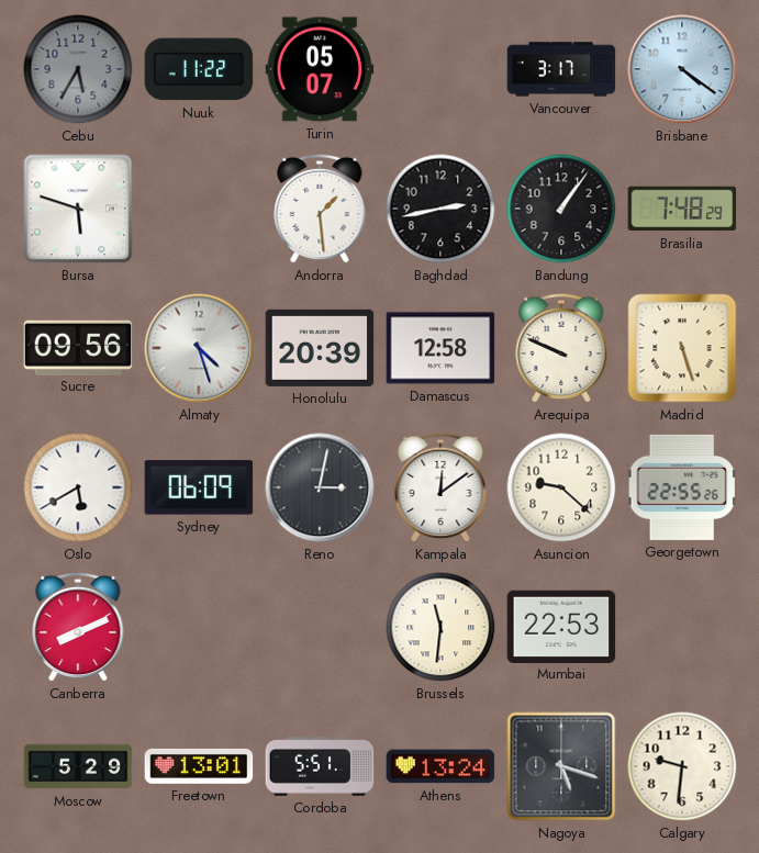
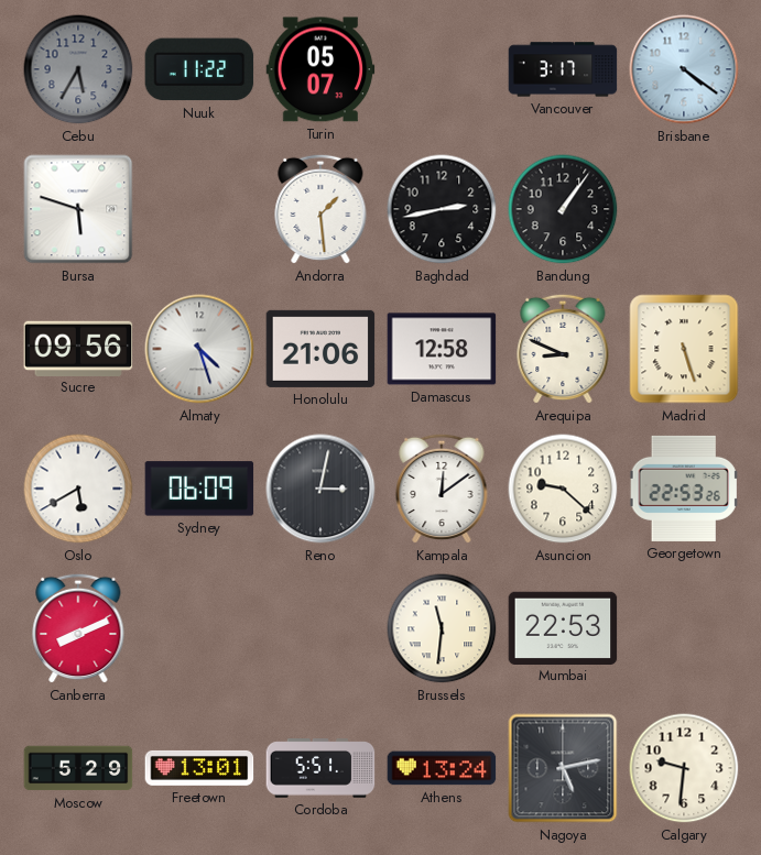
Brasilia: 7:48 -> none (682, 209)
Honolulu: 20:39 -> 21:06 (320, 349)
Arequipa: 9:49 -> 8:49 (563, 349)
Georgetown: 22:55 -> 22:53 (684, 489)
Nagoya: 5:18 -> 5:13 (563, 768)
